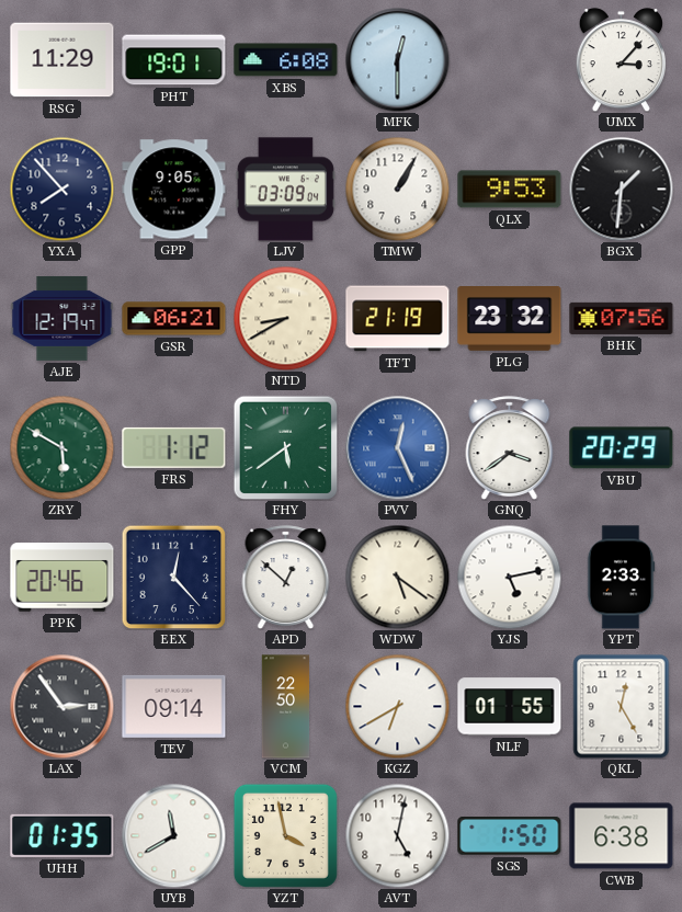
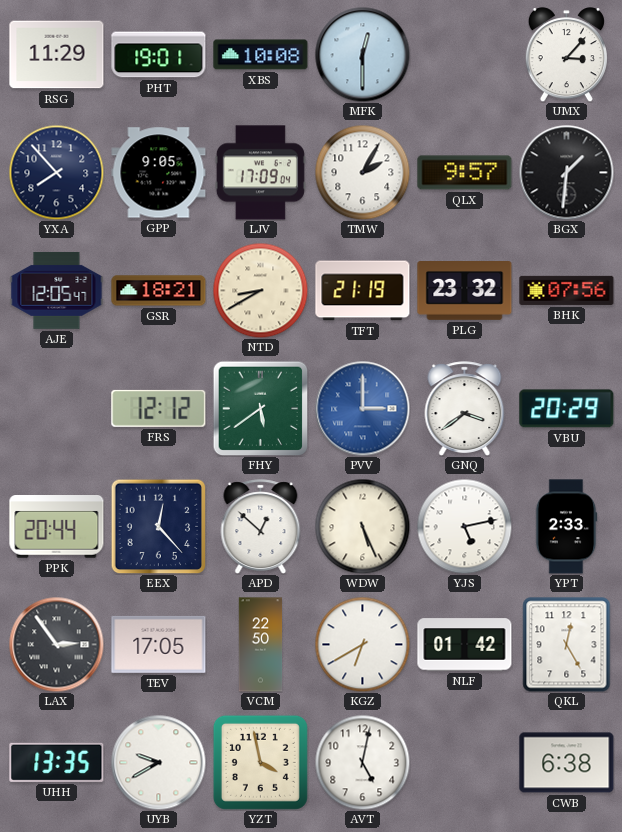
XBS: 6:08 -> 10:08 (261, 55)
LJV: 03:09 -> 17:09 (260, 173)
TMW: 1:05 -> 2:05 (362, 172)
QLX: 9:53 -> 9:57 (465, 173)
AJE: 12:19 -> 12:05 (57, 290)
GSR: 06:21 -> 18:21 (159, 291)
ZRY: 5:50 -> none (61, 447)
FRS: 1:12 -> 12:12 (159, 408)
PVV: 12:26 -> 3:00 (362, 408)
PPK: 20:46 -> 20:44 (57, 527)
WDW: 5:21 -> 5:26 (362, 526)
TEV: 09:14 -> 17:05 (159, 644)
NLF: 01:55 -> 01:42 (465, 645)
UHH: 01:35 -> 13:35 (57, 762)
UYB: 11:40 -> 9:40 (158, 762)
SGS: 1:50 -> none (510, 836)
